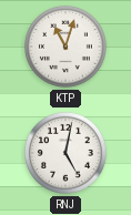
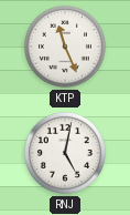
KTP: 11:03 -> 11:26 (65, 47)
